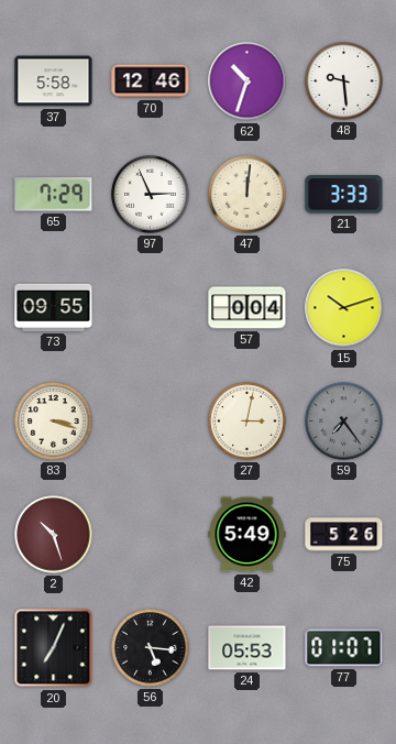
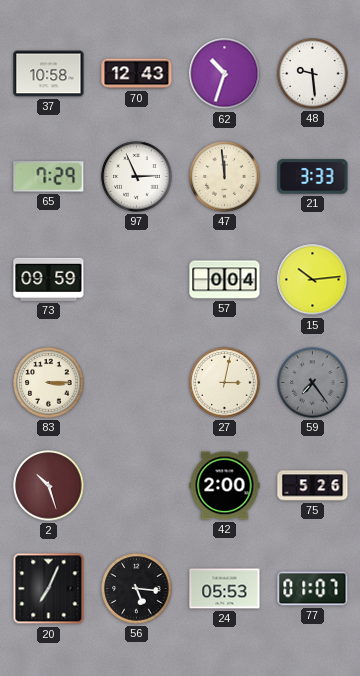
37: 5:58 -> 10:58 (49, 74)
70: 12:46 -> 12:43 (137, 74)
47: 12:01 -> 11:59 (225, 177)
73: 09:55 -> 09:59 (49, 279)
15: 10:12 -> 10:14 (313, 280)
83: 3:18 -> 3:15 (49, 383)
42: 5:49 -> 2:00 (225, 486)
